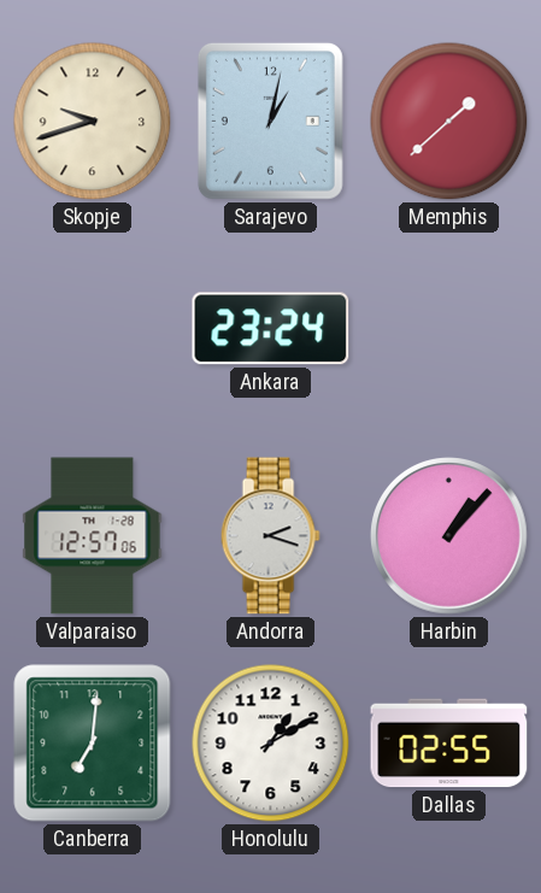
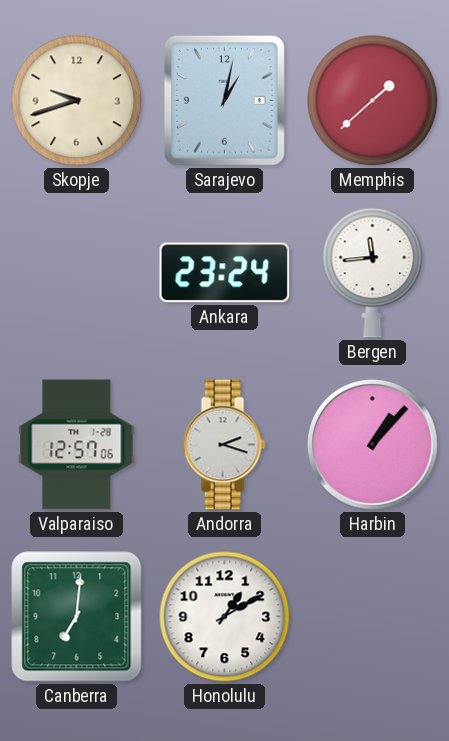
Bergen: none -> 11:44 (373, 273)
Dallas: 02:55 -> none (449, 744)
